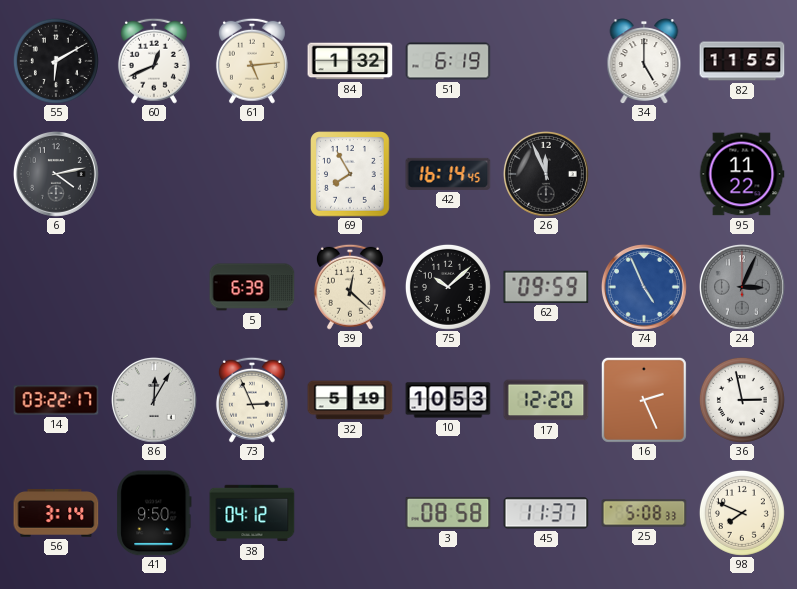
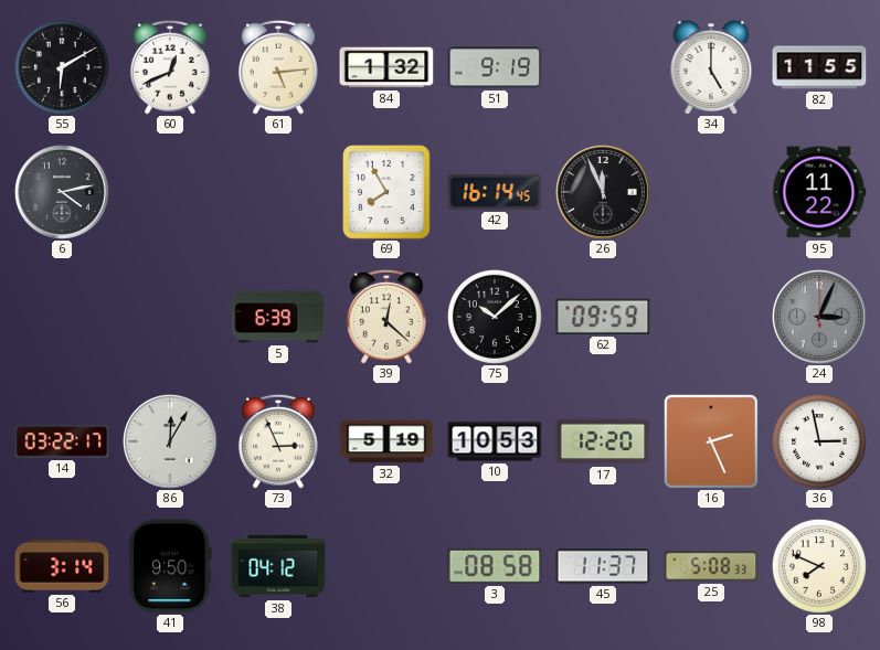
51: 6:19 -> 9:19 (495, 67)
74: 4:56 -> none (645, 288)
